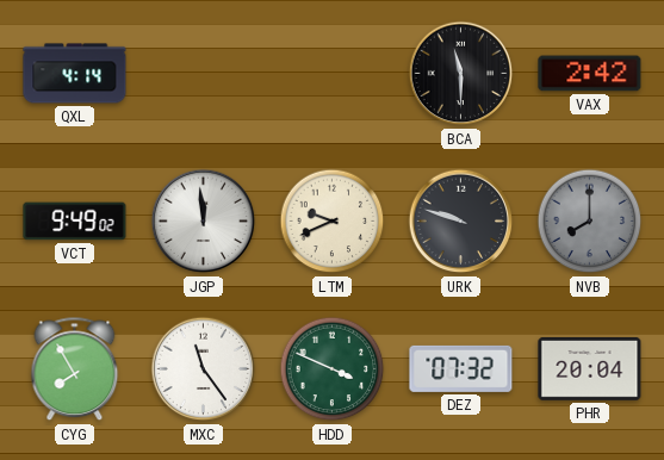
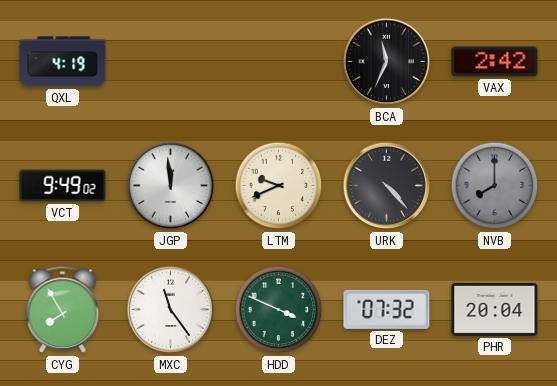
QXL: 4:14 -> 4:19 (63, 62)
BCA: 11:30 -> 11:34 (387, 62)
URK: 9:48 -> 4:23 (387, 186)
